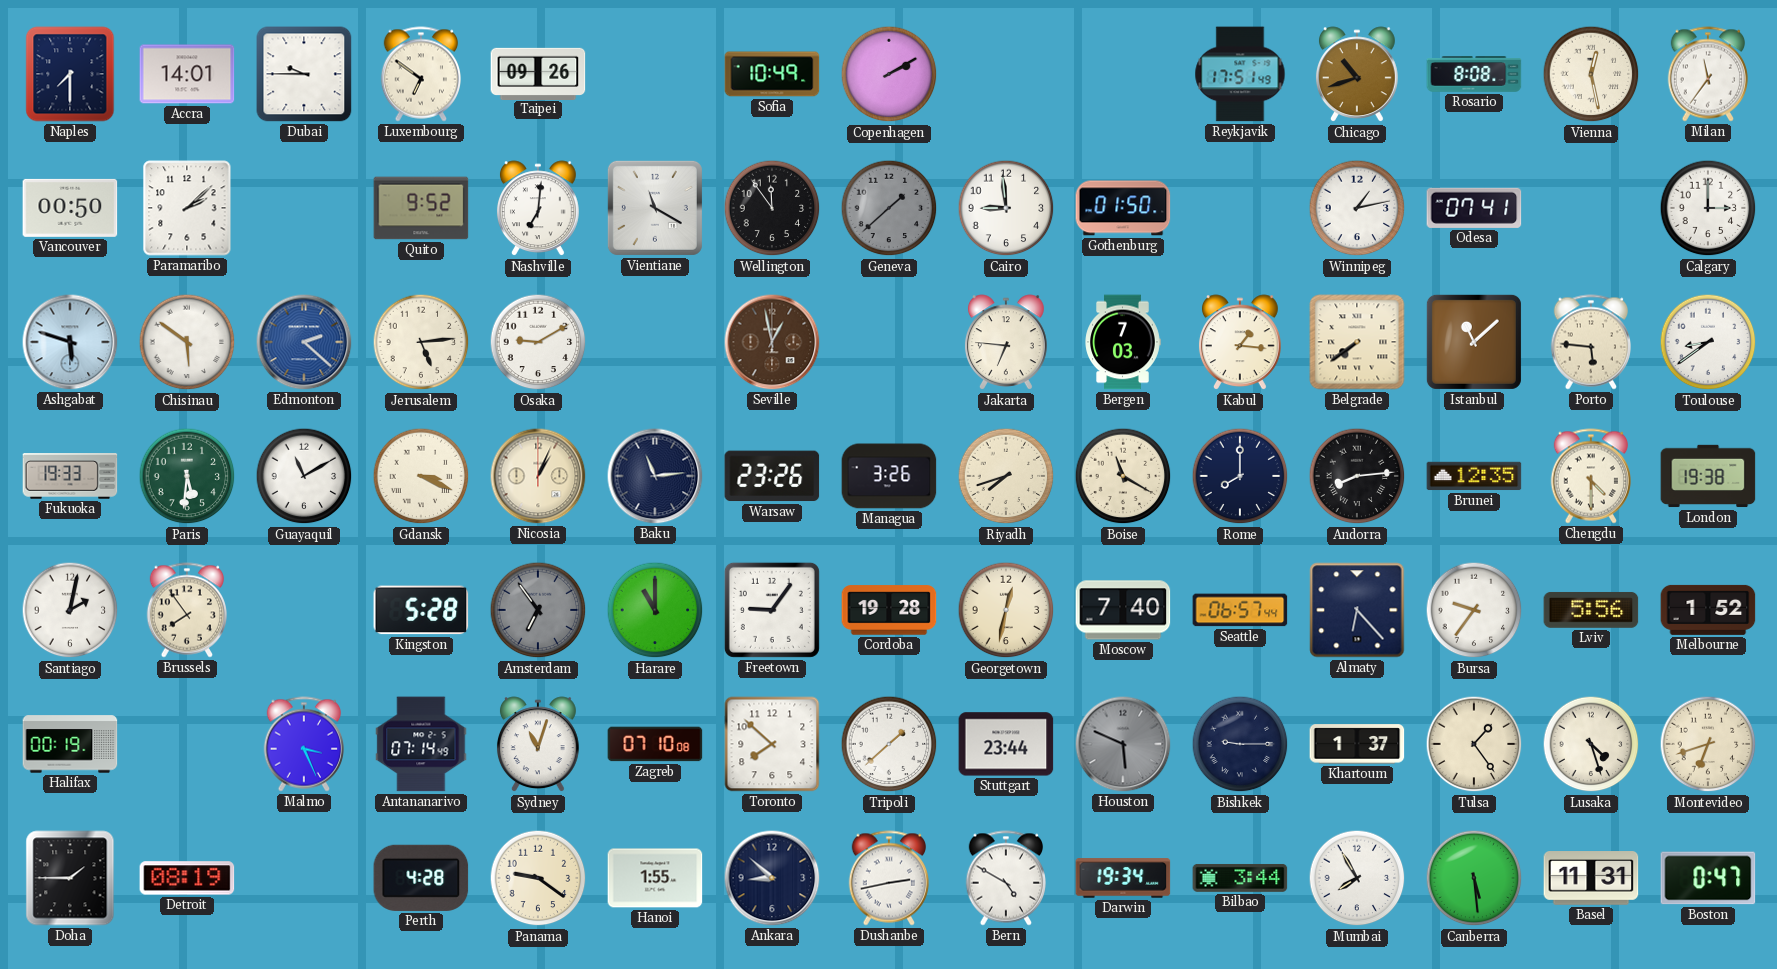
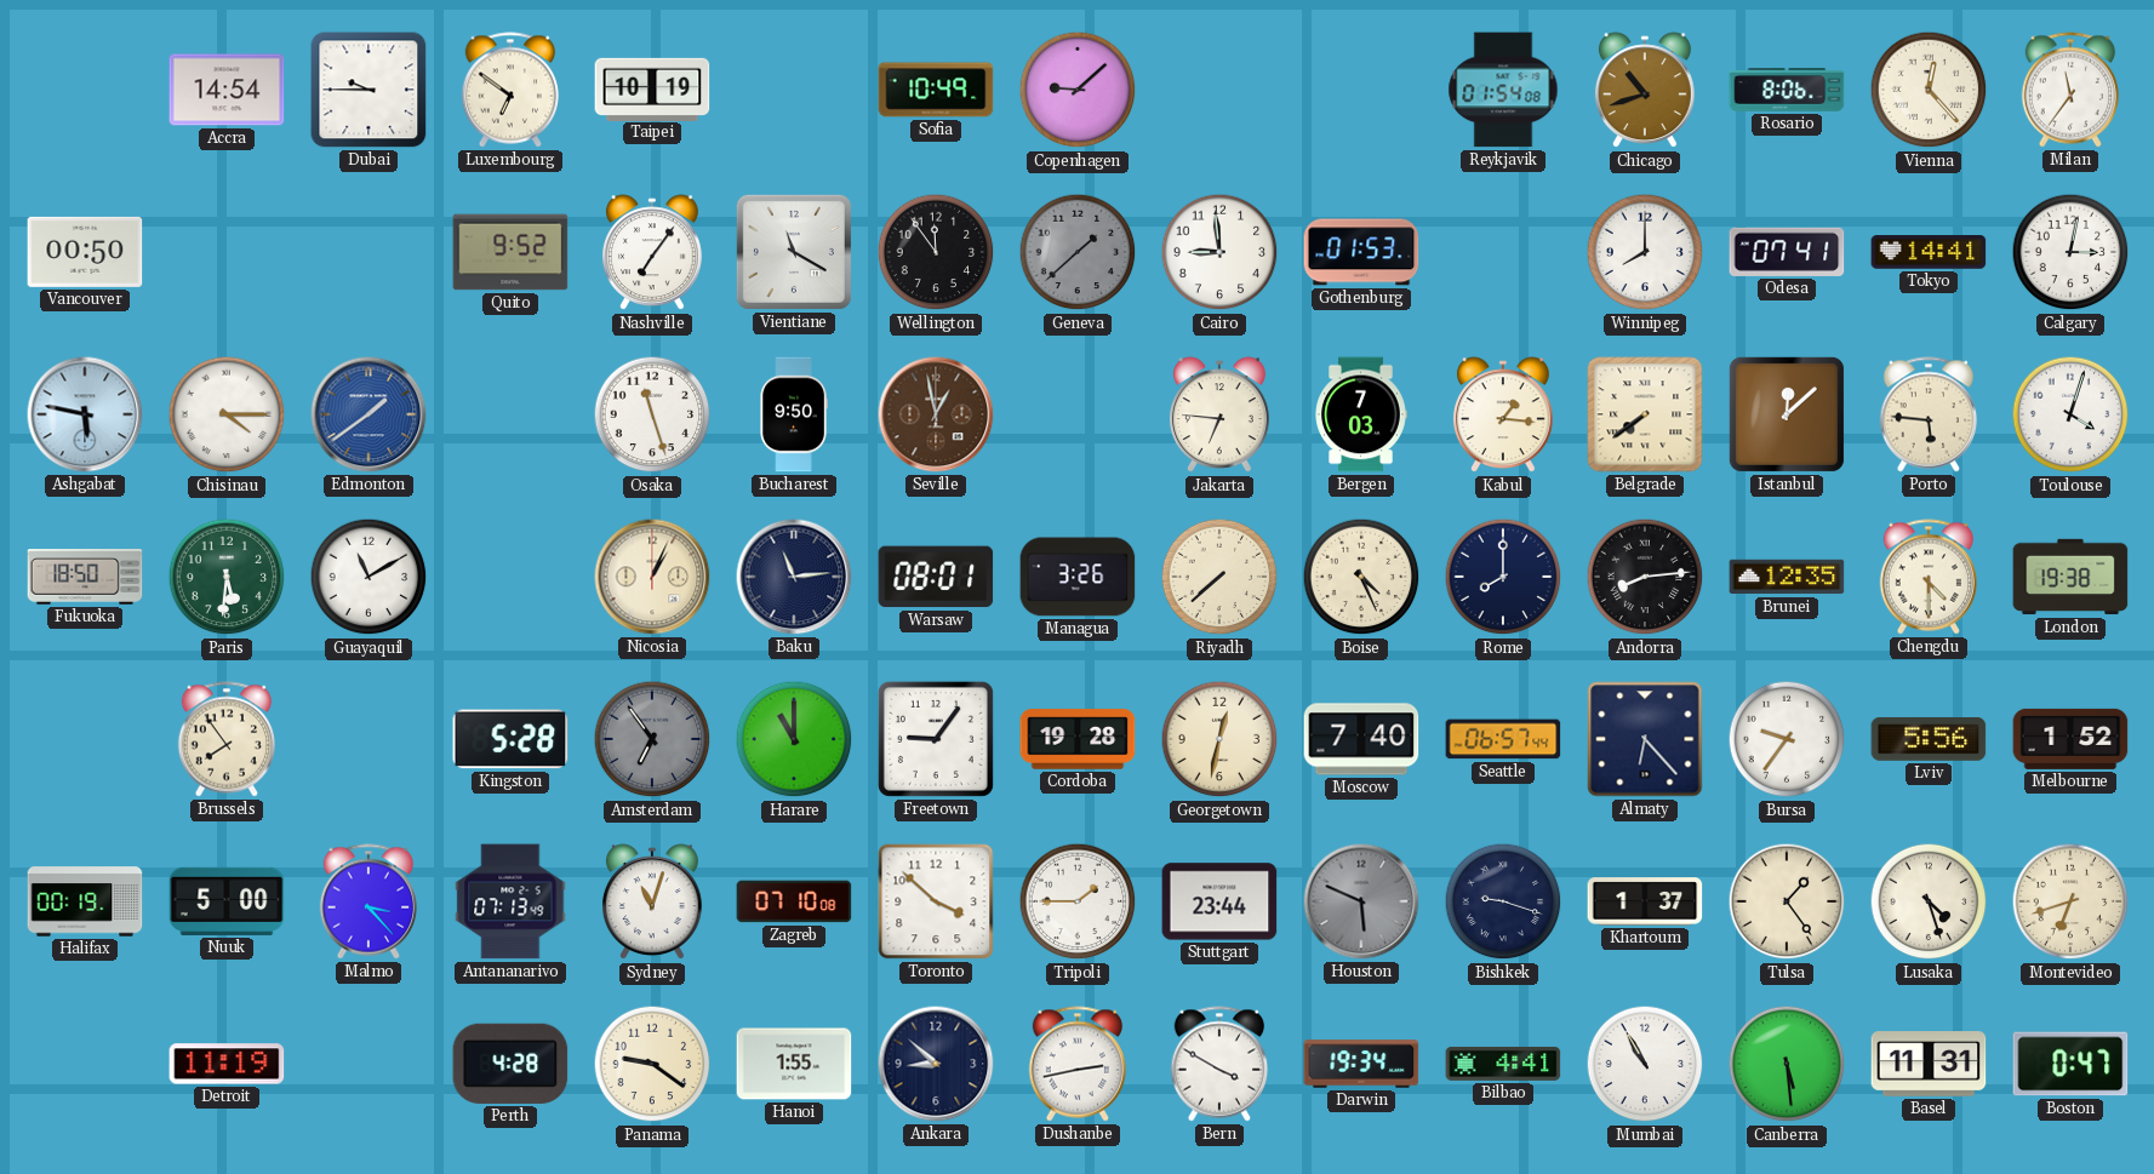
Naples: 7:30 -> none (70, 74)
Accra: 14:01 -> 14:54 (227, 90)
Taipei: 09:26 -> 10:19 (652, 88)
Copenhagen: 2:10 -> 9:08 (1078, 90)
Reykjavik: 17:51 -> 01:54 (1503, 90)
Rosario: 8:08 -> 8:06 (1787, 90)
Vienna: 12:28 -> 12:23 (1929, 90)
Paramaribo: 2:08 -> none (187, 208)
Nashville: 7:01 -> 7:06 (652, 253)
Gothenburg: 01:50 -> 01:53 (1361, 252)
Winnipeg: 1:13 -> 8:00 (1645, 252)
Tokyo: none -> 14:41 (1929, 252)
Calgary: 3:00 -> 3:02 (2070, 252)
Ashgabat: 5:48 -> 5:47 (85, 414)
Chisinau: 5:51 -> 4:15 (227, 414)
Edmonton: 2:22 -> 1:39 (368, 414)
Jerusalem: 5:14 -> none (421, 342)
Osaka: 9:10 -> 11:27 (652, 414)
Bucharest: none -> 9:50 (794, 414)
Istanbul: 11:08 -> 12:08 (1787, 414)
Toulouse: 8:39 -> 4:03 (2070, 414)
Fukuoka: 19:33 -> 18:50 (85, 577)
Gdansk: 3:19 -> none (421, 476)
Warsaw: 23:26 -> 08:01 (936, 577)
Riyadh: 7:42 -> 7:38 (1219, 577)
Boise: 11:20 -> 4:26 (1361, 577)
Santiago: 2:02 -> none (70, 610)
Nuuk: none -> 5:00 (227, 901)
Malmo: 3:26 -> 3:23 (367, 901)
Antananarivo: 07:14 -> 07:13 (510, 901)
Toronto: 7:52 -> 3:52 (936, 901)
Tripoli: 1:38 -> 1:45 (1078, 901)
Bishkek: 9:15 -> 9:18 (1503, 901)
Doha: 1:45 -> none (70, 878)
Detroit: 08:19 -> 11:19 (227, 1064)
Bern: 4:50 -> 3:50 (1218, 1064)
Bilbao: 3:44 -> 4:41 (1503, 1064)
Mumbai: 7:55 -> 10:55 (1645, 1064)
